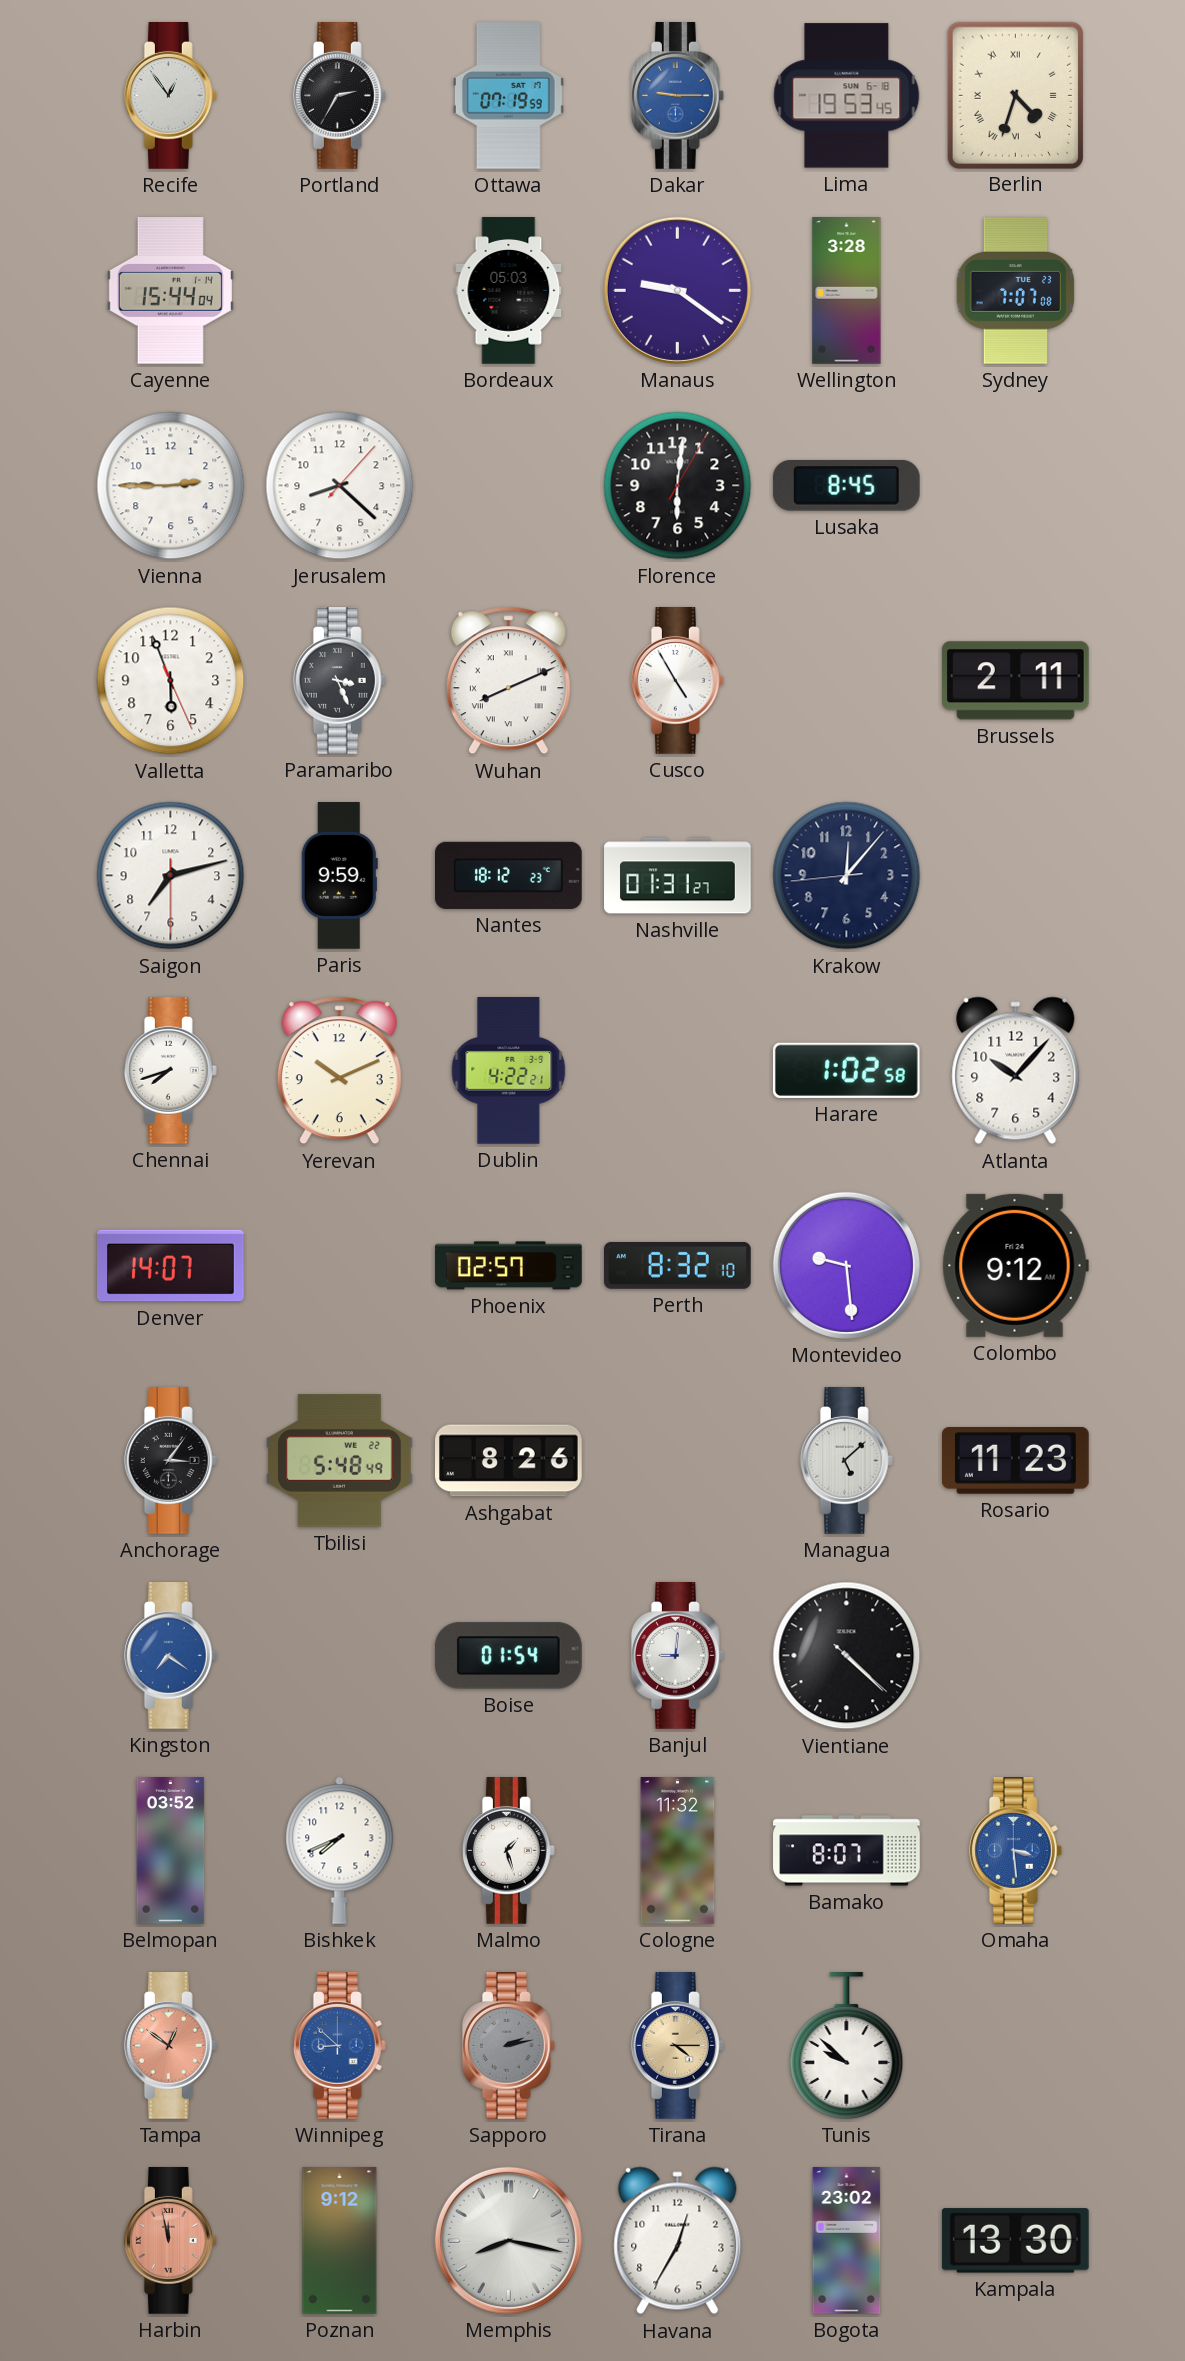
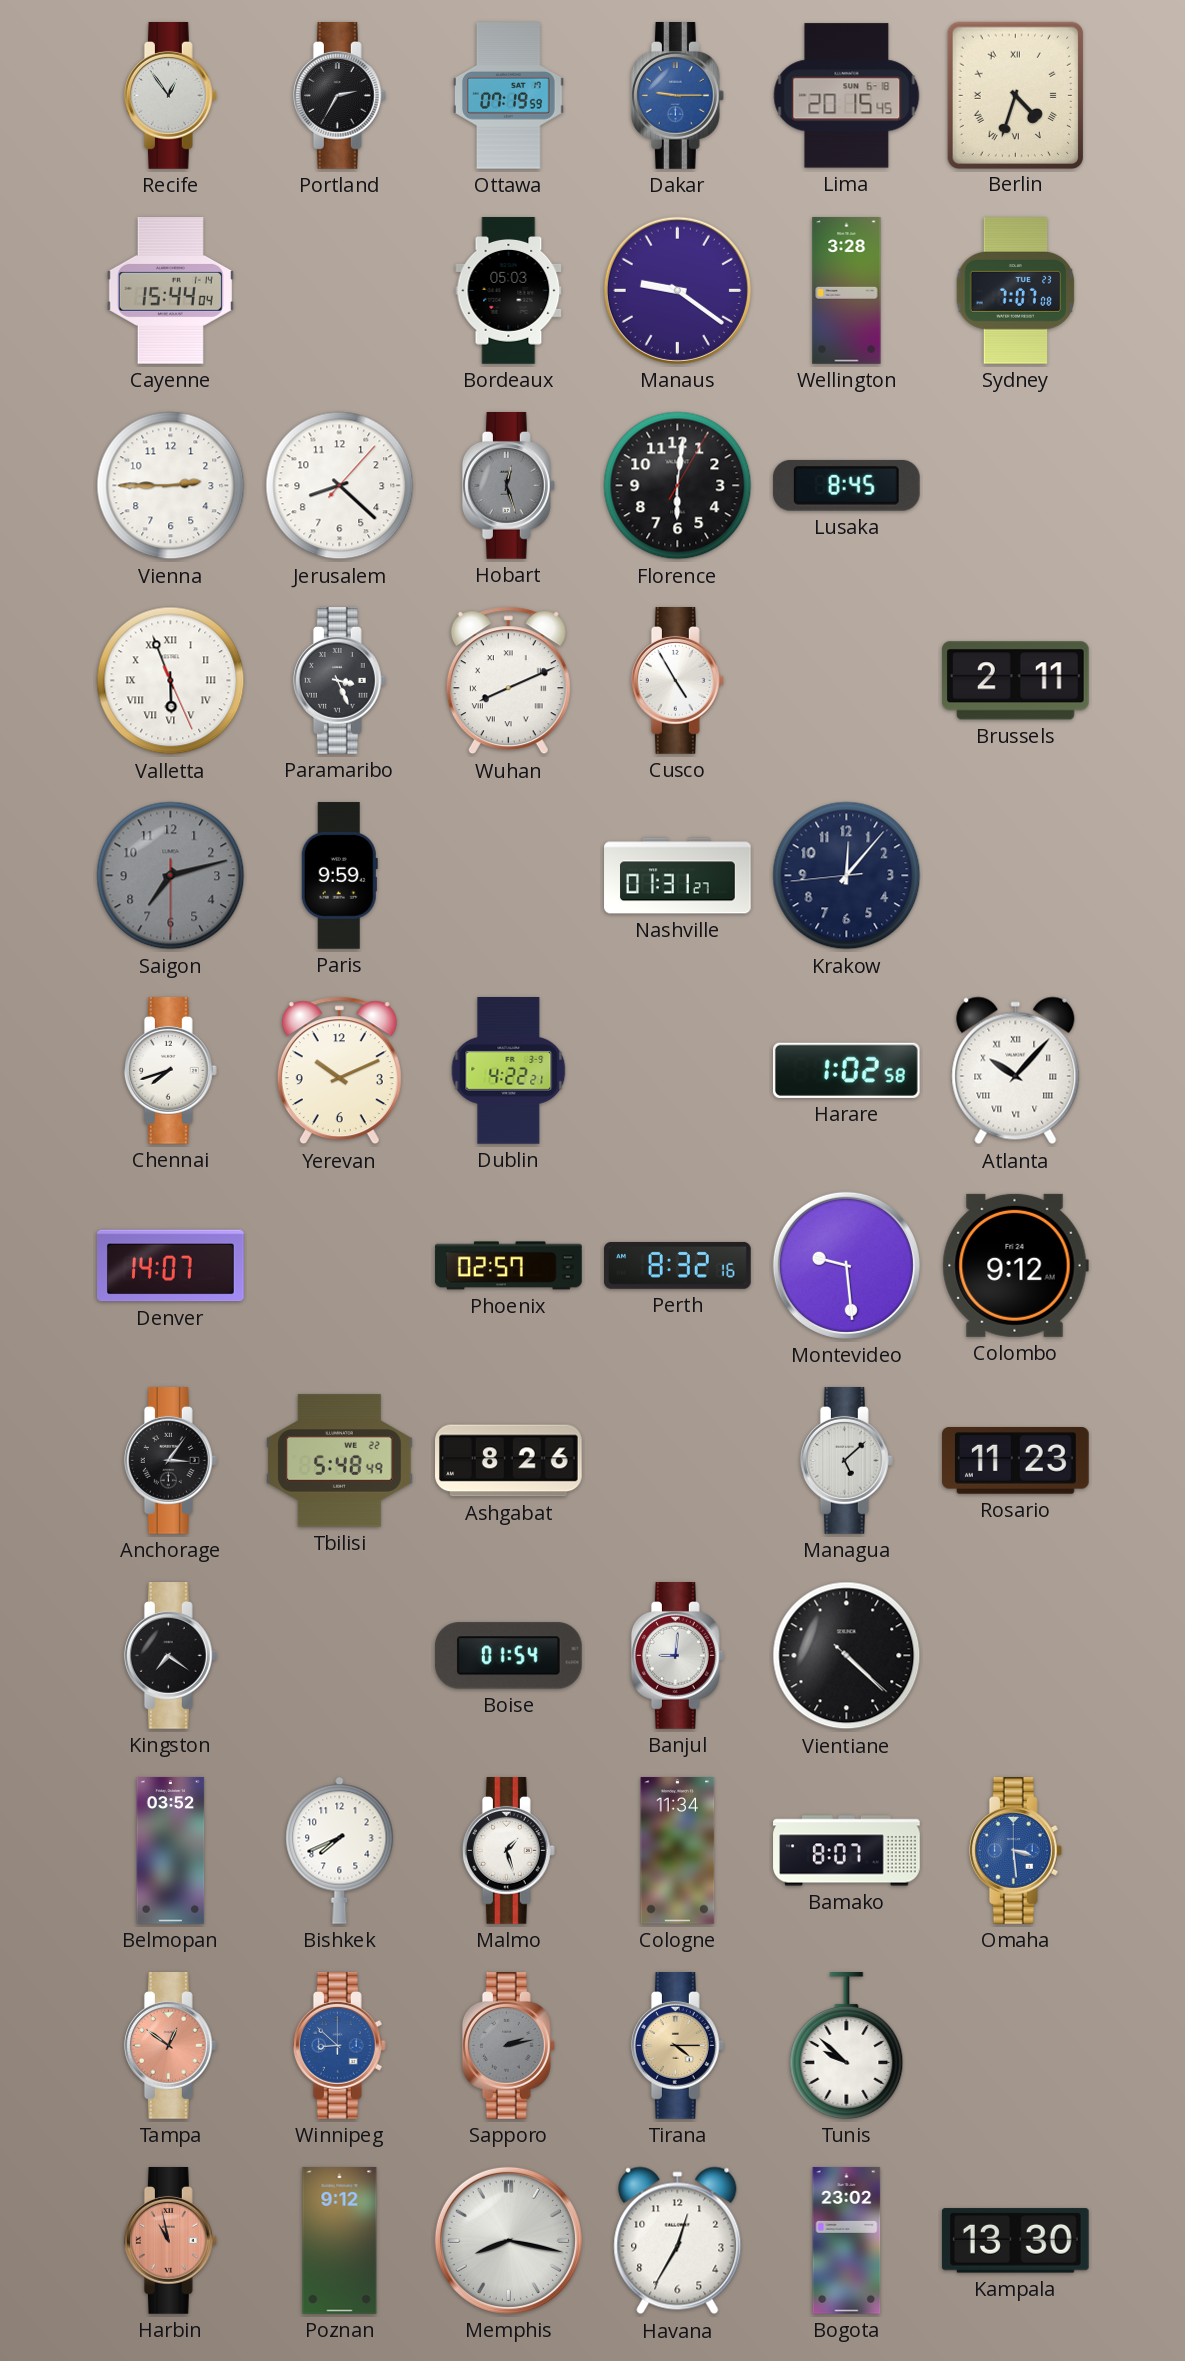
Lima: 19:53 -> 20:15 (847, 96)
Hobart: none -> 12:27 (508, 486)
Valletta numerals: Arabic -> Roman (171, 681)
Saigon dial: white -> grey (171, 876)
Nantes: 18:12 -> none (509, 875)
Atlanta numerals: Arabic -> Roman (1016, 1071)
Perth: 8:32:10 -> 8:32:16 (678, 1265)
Kingston dial: blue -> black (170, 1656)
Cologne: 11:32 -> 11:34 (678, 1851)
Harbin: 11:58 -> 10:58 (170, 2241)
